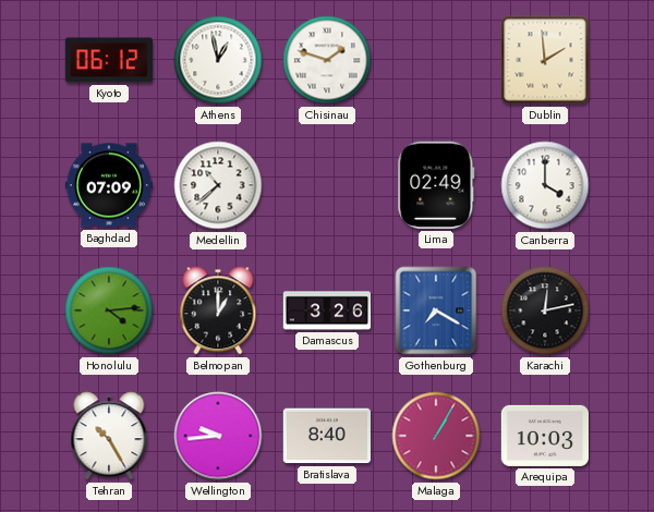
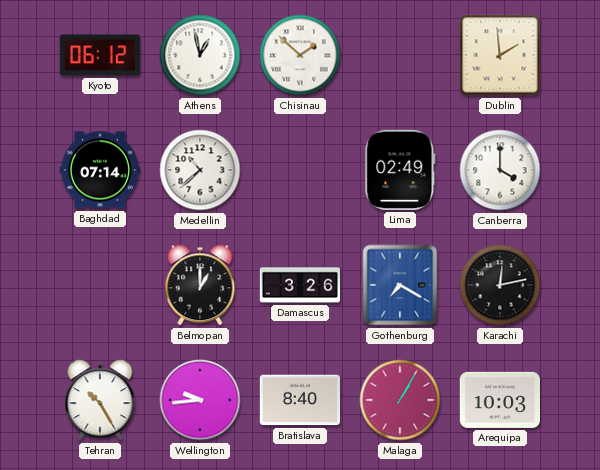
Chisinau: 1:48 -> 1:52 (300, 55)
Baghdad: 07:09 -> 07:14 (99, 170)
Honolulu: 4:14 -> none (109, 310)
